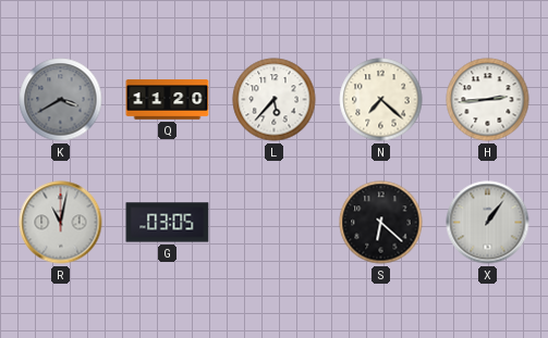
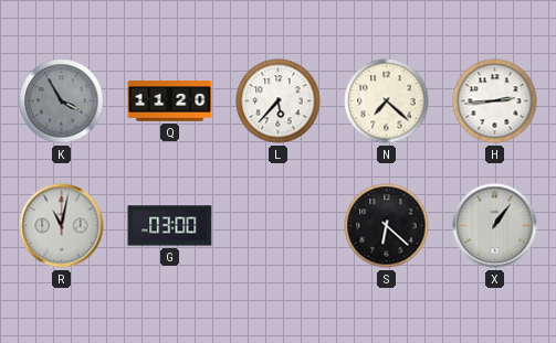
K: 3:40 -> 3:55 (62, 101)
G: 03:05 -> 03:00 (170, 226)
